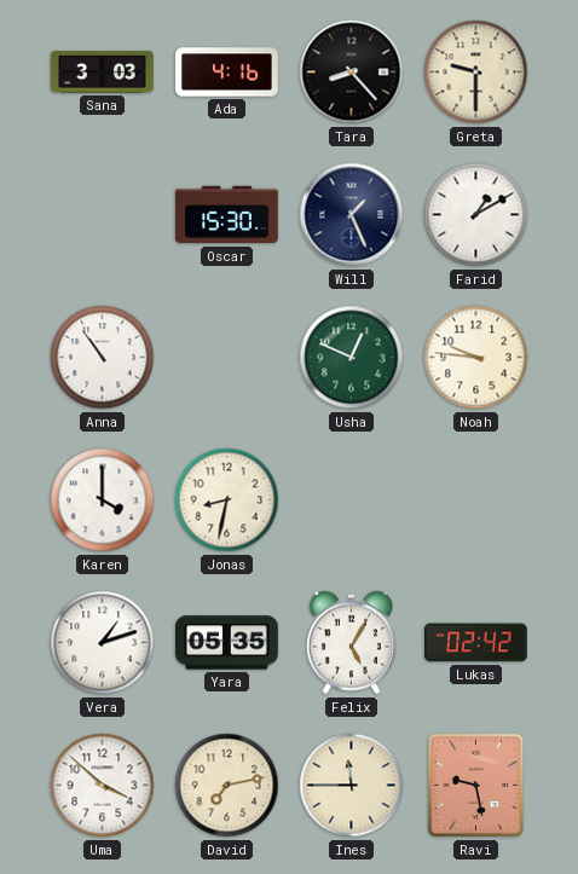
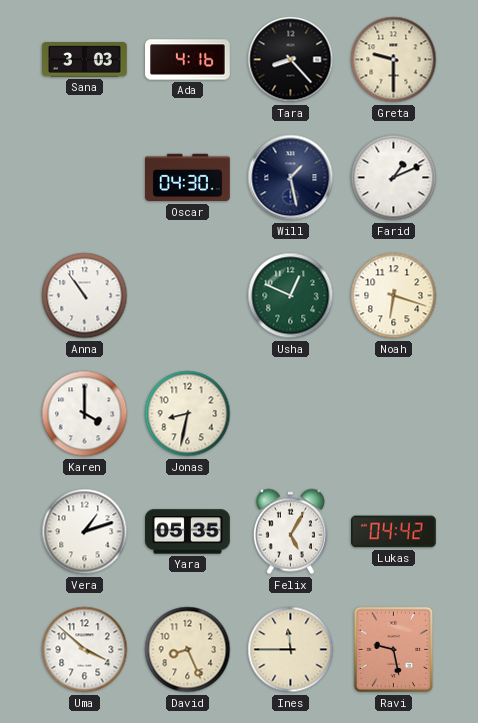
Oscar: 15:30 -> 04:30 (188, 178)
Will: 1:26 -> 1:28 (291, 178)
Farid: 1:10 -> 1:11 (394, 178)
Noah: 9:46 -> 6:18 (394, 296)
Lukas: 02:42 -> 04:42 (394, 532)
David: 7:13 -> 8:26 (188, 650)
